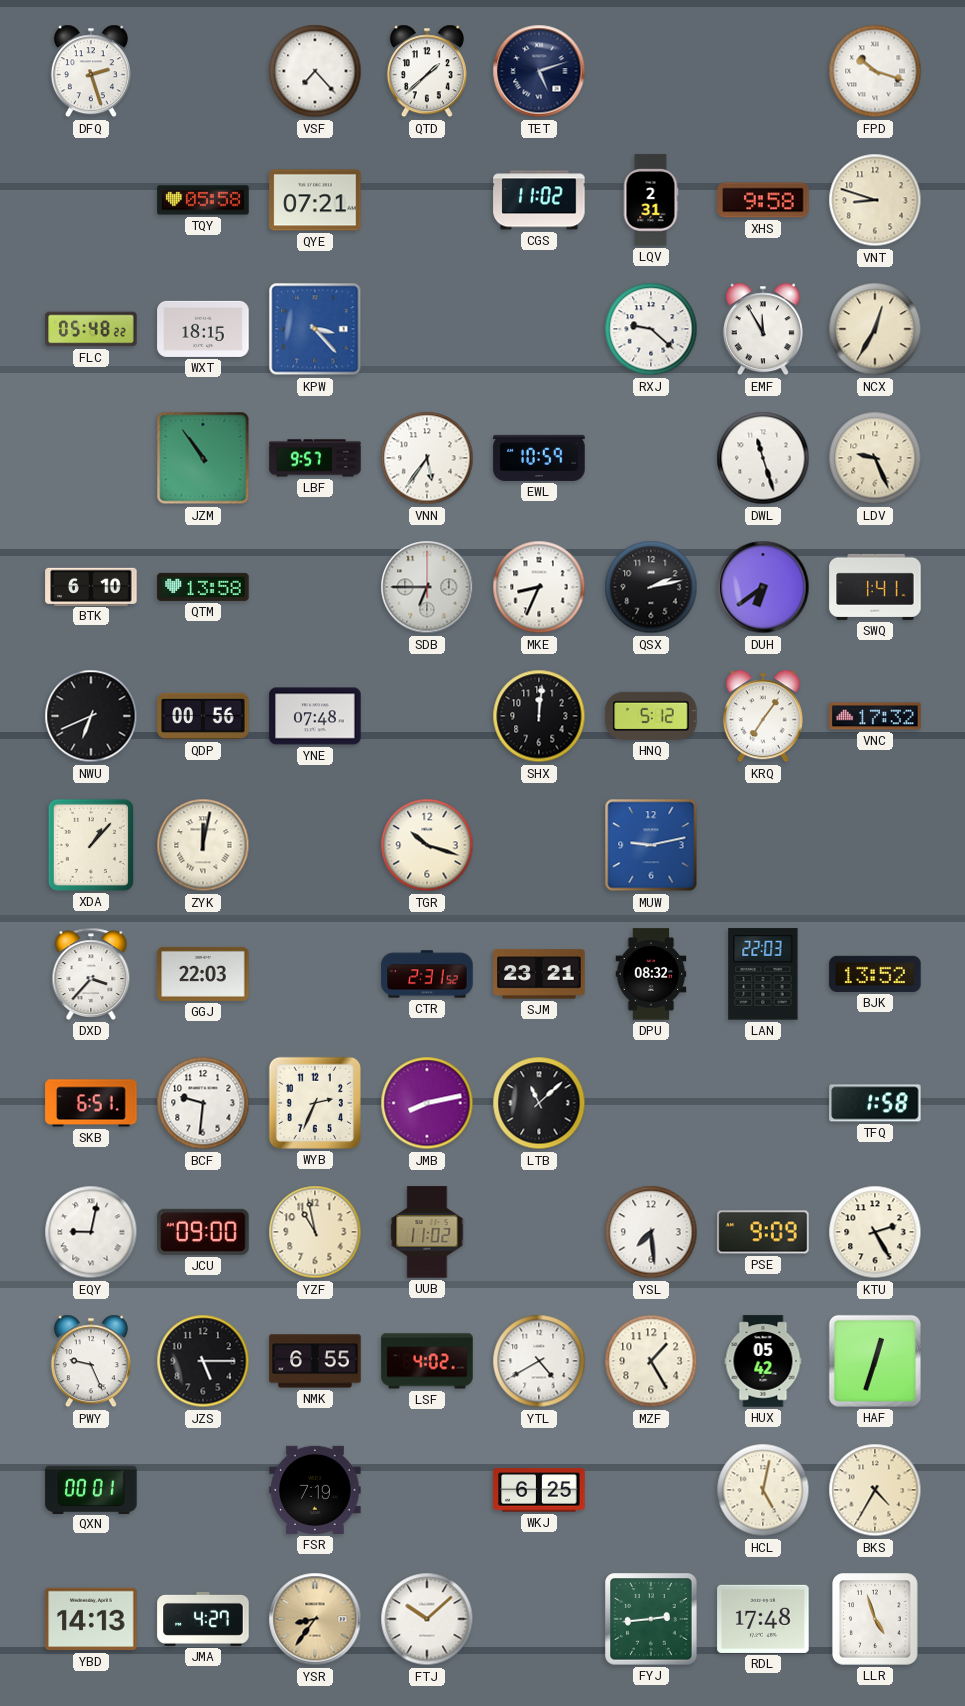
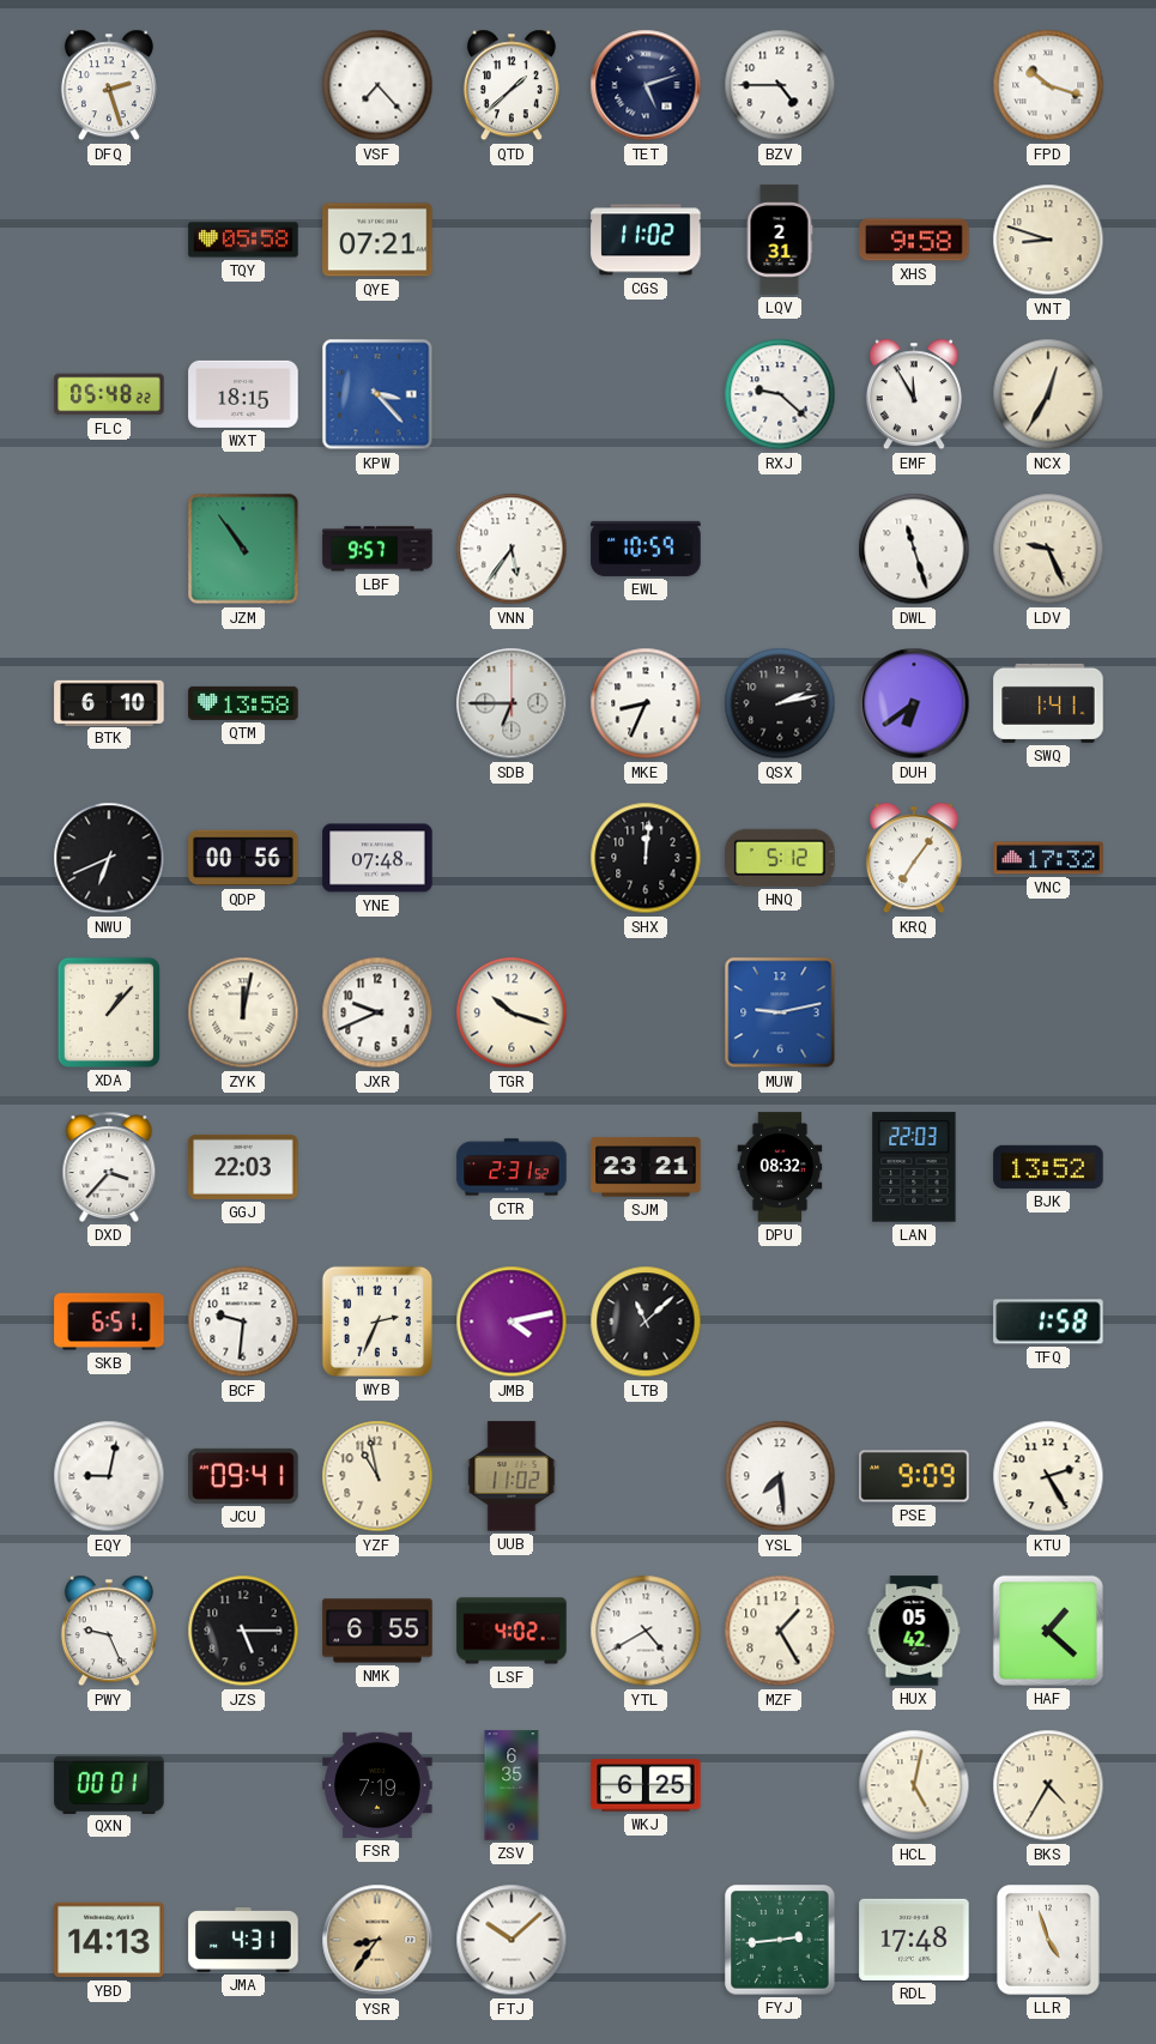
BZV: none -> 4:45 (780, 85)
JXR: none -> 9:41 (377, 1012)
JMB: 8:13 -> 4:13 (512, 1322)
JCU: 09:00 -> 09:41 (243, 1476)
HAF: 12:33 -> 1:22 (1048, 1631)
ZSV: none -> 6:35 (512, 1785)
JMA: 4:27 -> 4:31 (243, 1940)
